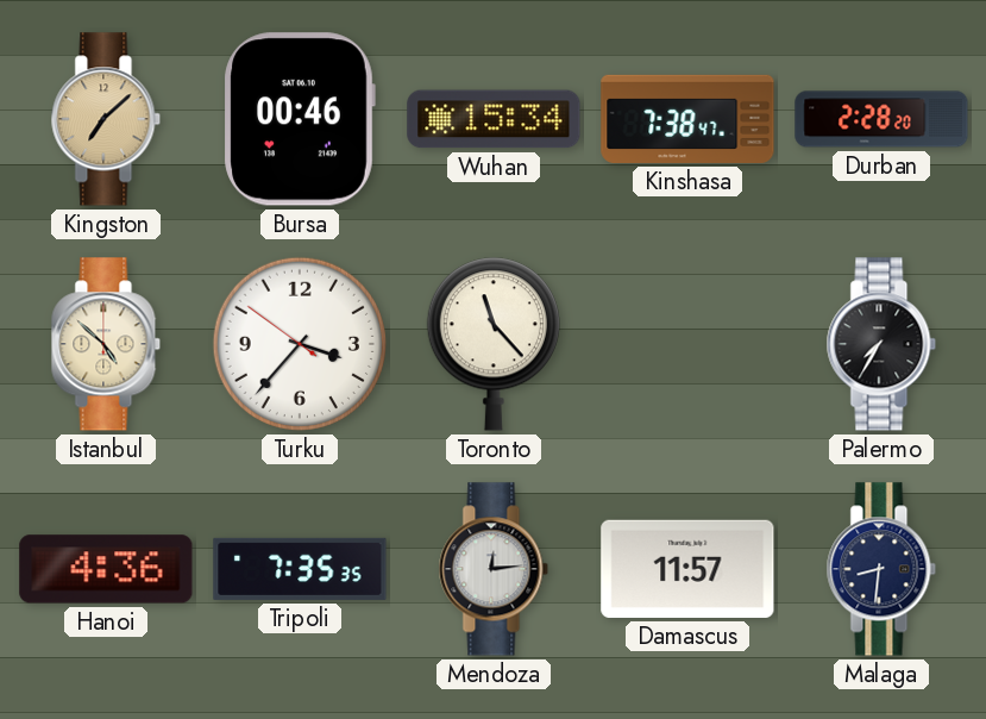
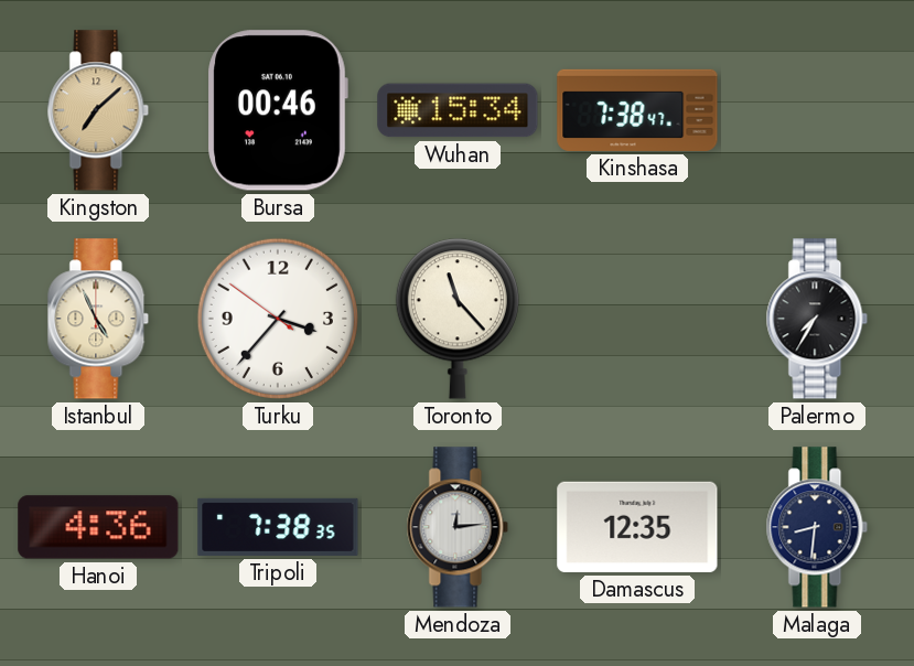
Durban: 2:28 -> none (881, 119)
Istanbul: 4:52 -> 4:56 (98, 319)
Tripoli: 7:35 -> 7:38 (278, 527)
Damascus: 11:57 -> 12:35 (637, 527)
